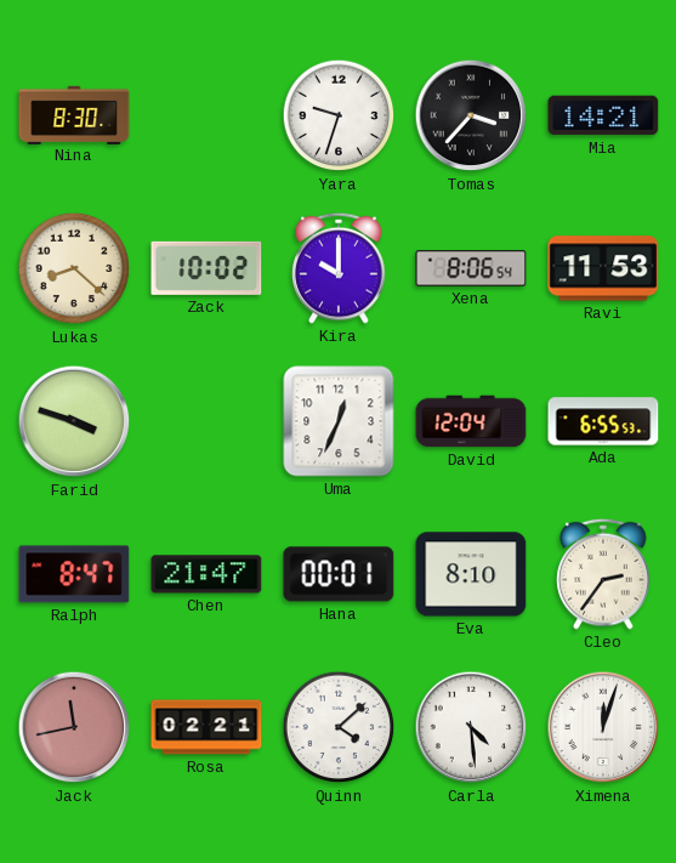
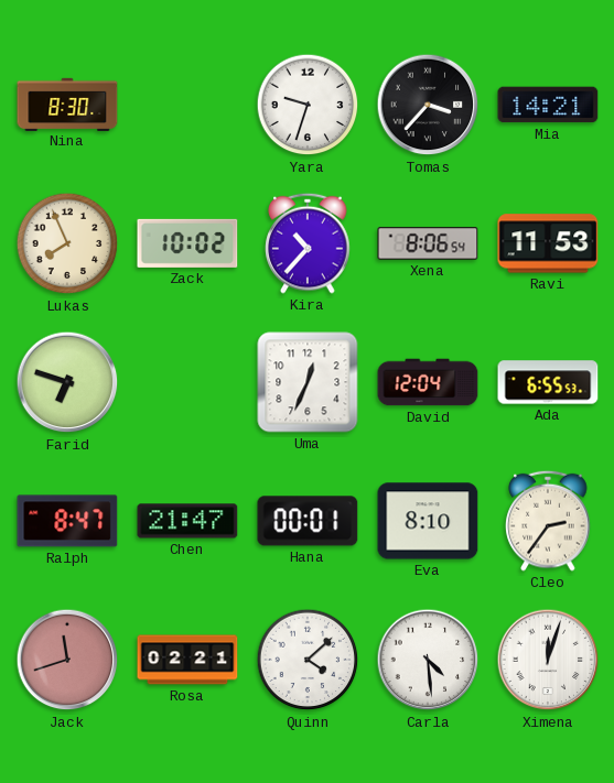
Lukas: 8:22 -> 7:56 (67, 243)
Kira: 10:00 -> 10:37 (308, 243)
Farid: 3:48 -> 6:48 (67, 382)
Jack: 11:43 -> 11:42 (67, 660)
